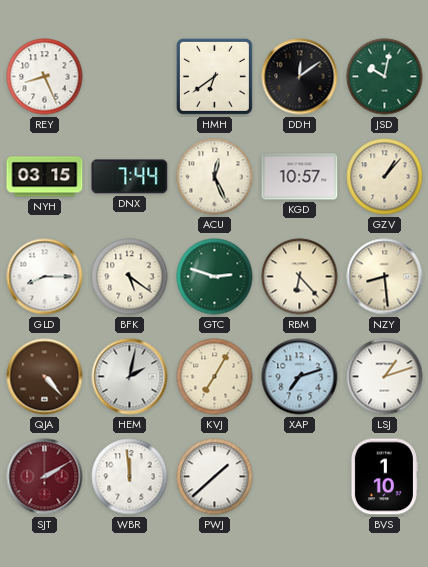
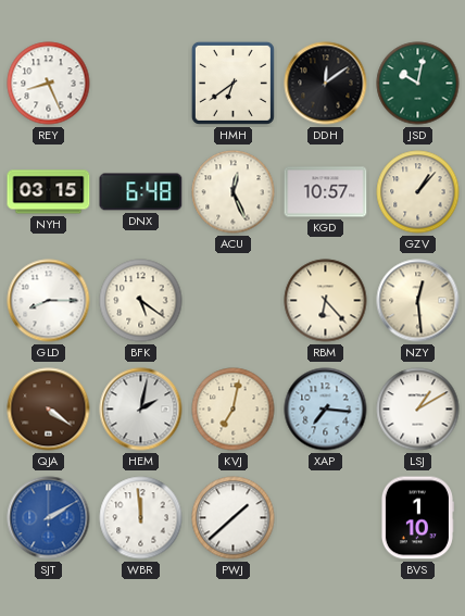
DNX: 7:44 -> 6:48 (141, 192)
GTC: 2:48 -> none (215, 277)
NZY: 8:29 -> 12:29 (418, 301)
QJA: 4:23 -> 4:21 (49, 410)
KVJ: 7:05 -> 7:02 (234, 410)
XAP: 7:12 -> 7:16 (326, 410)
LSJ: 1:12 -> 1:10 (418, 410)
SJT dial: burgundy -> blue (49, 518)
